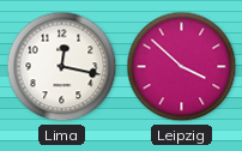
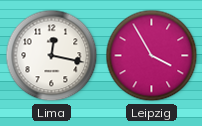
Leipzig: 3:52 -> 3:55 (152, 56)
